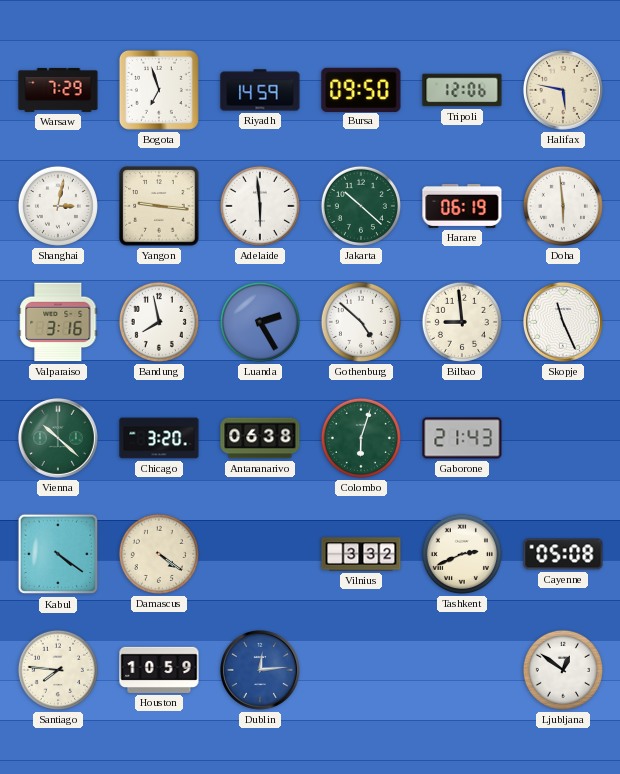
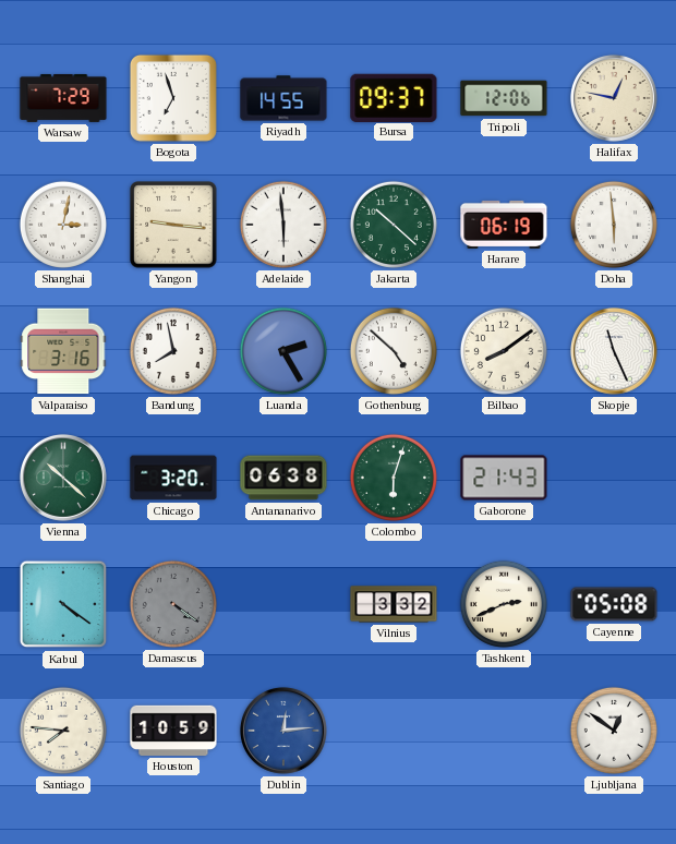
Riyadh: 14:59 -> 14:55 (283, 98)
Bursa: 09:50 -> 09:37 (394, 97)
Halifax: 5:47 -> 12:47 (614, 98)
Bilbao: 8:59 -> 8:09 (504, 351)
Damascus dial: cream -> grey (173, 604)
